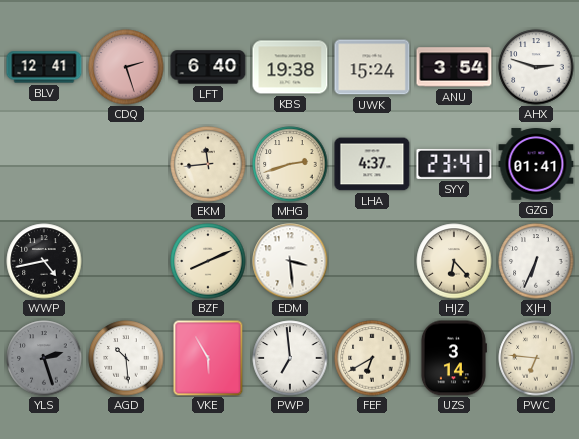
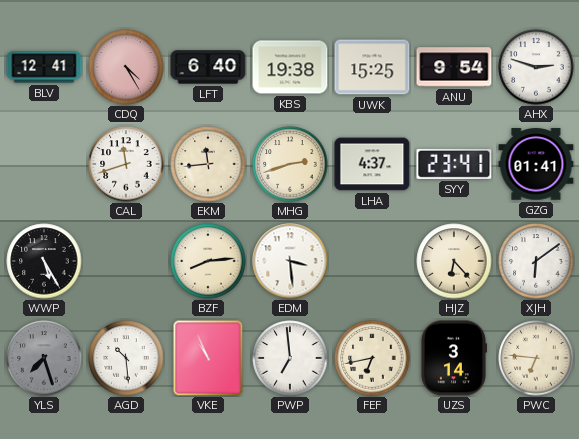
CDQ: 2:27 -> 4:25 (126, 67)
UWK: 15:24 -> 15:25 (372, 67)
ANU: 3:54 -> 9:54 (454, 67)
CAL: none -> 11:42 (126, 164)
WWP: 4:43 -> 5:25 (44, 261)
BZF: 8:11 -> 8:14 (208, 261)
XJH: 6:34 -> 6:09 (536, 261)
YLS: 2:27 -> 7:27 (44, 358)
VKE: 5:55 -> 10:56 (208, 358)
FEF: 6:40 -> 6:43 (372, 358)
